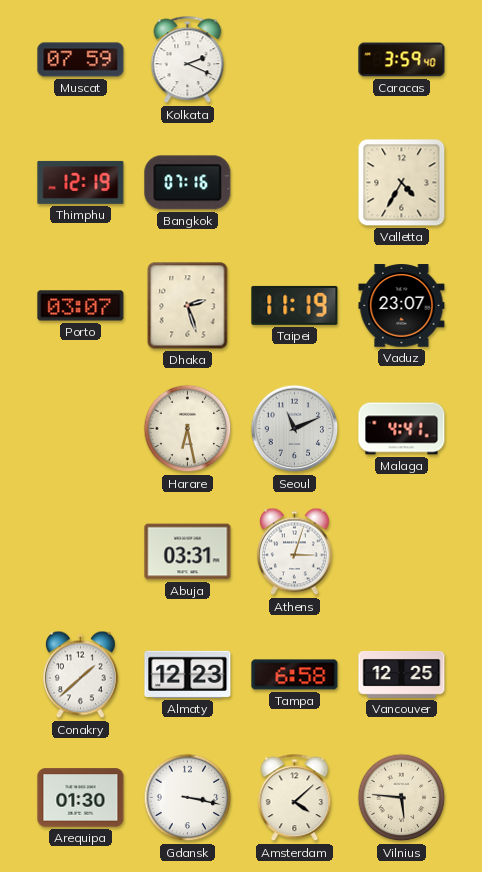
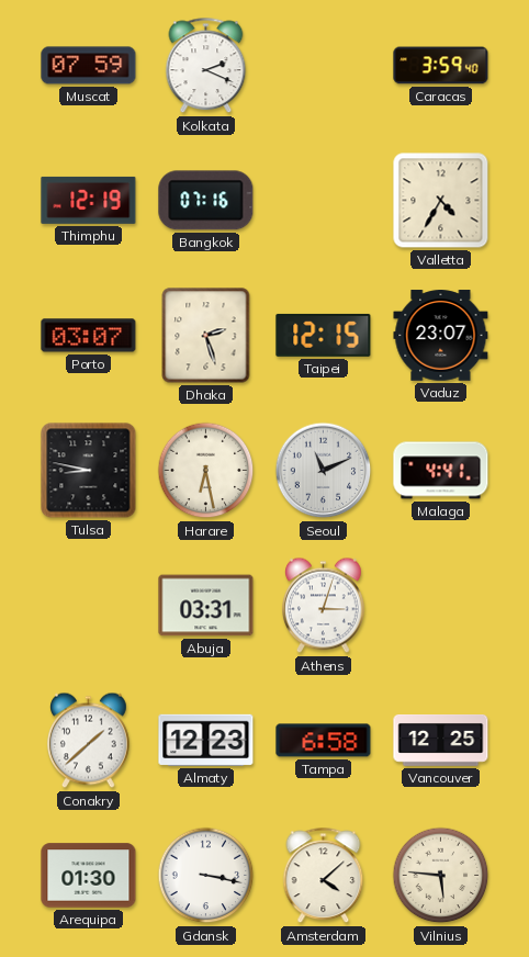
Taipei: 11:19 -> 12:15 (324, 335)
Tulsa: none -> 8:47 (89, 471)
